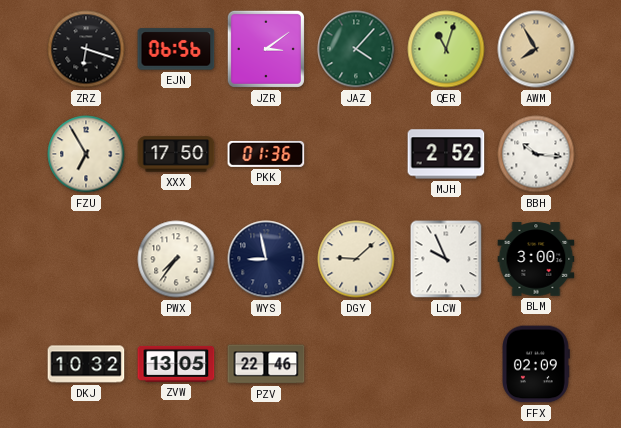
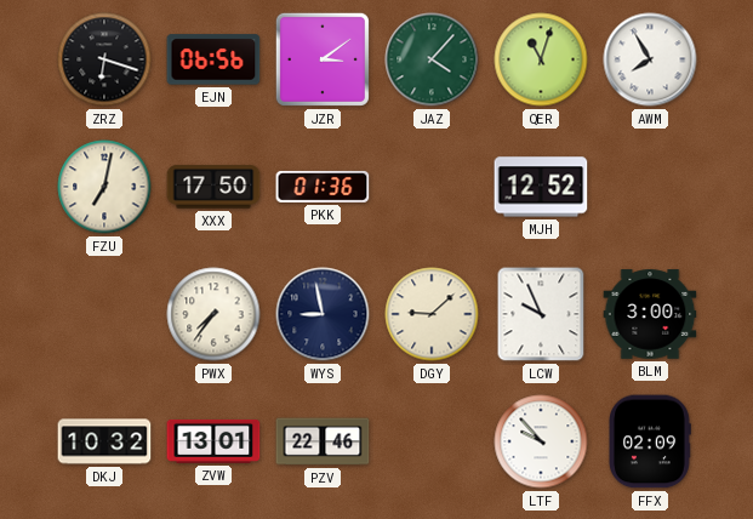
AWM dial: champagne -> white (650, 59)
FZU: 6:55 -> 7:02 (104, 187)
MJH: 2:52 -> 12:52 (541, 187)
BBH: 10:16 -> none (536, 154)
ZVW: 13:05 -> 13:01 (213, 441)
LTF: none -> 9:53 (541, 441)
